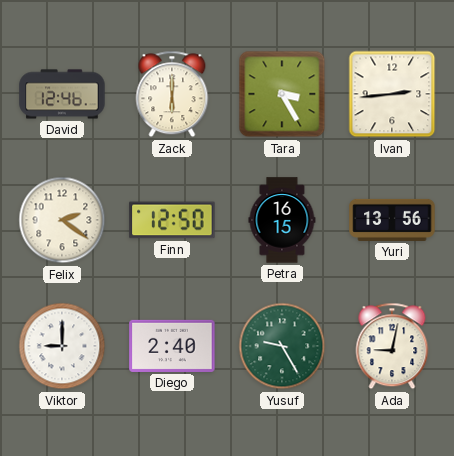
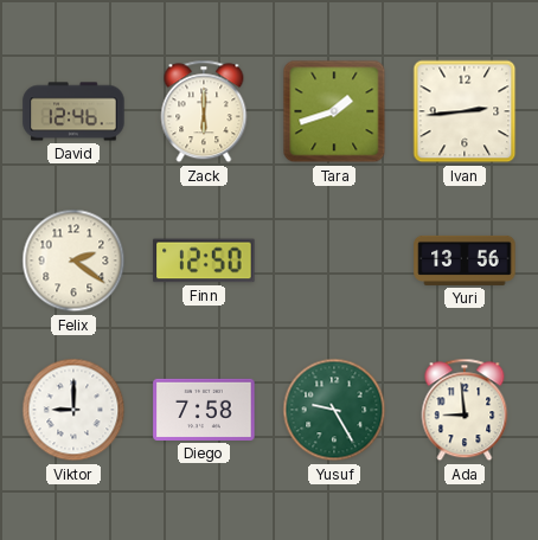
Tara: 3:25 -> 1:42 (334, 111)
Petra: 16:15 -> none (282, 220)
Diego: 2:40 -> 7:58 (204, 410)
Ada: 9:02 -> 8:59 (465, 410)
